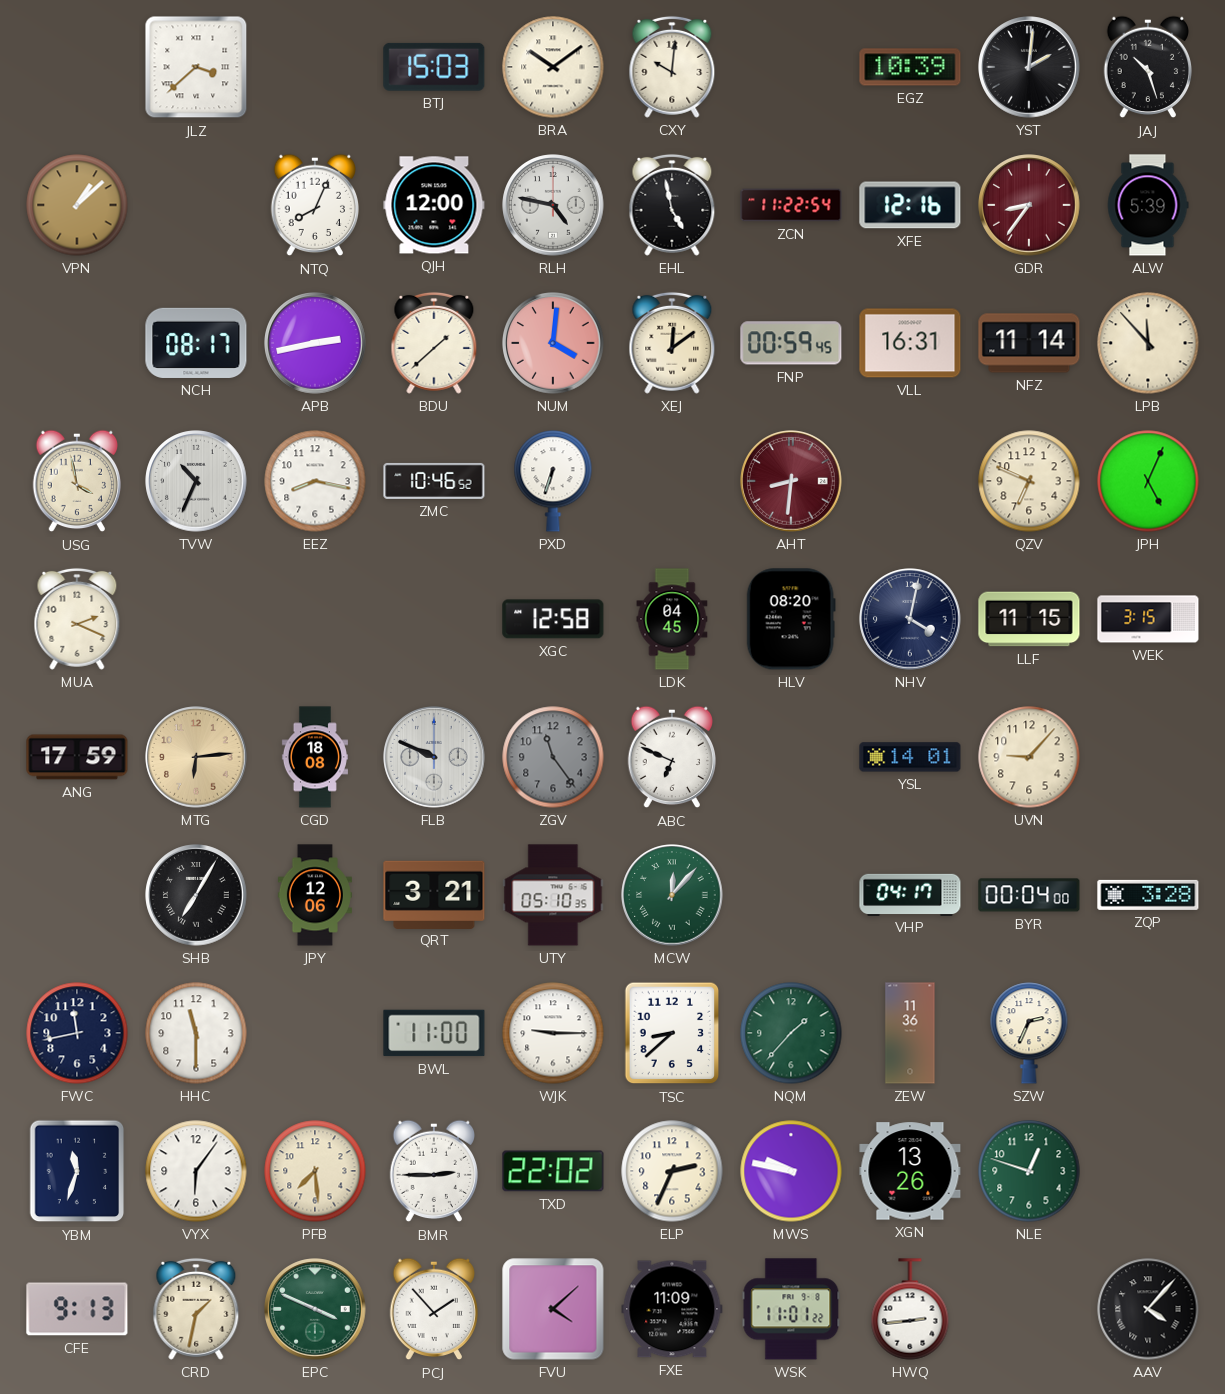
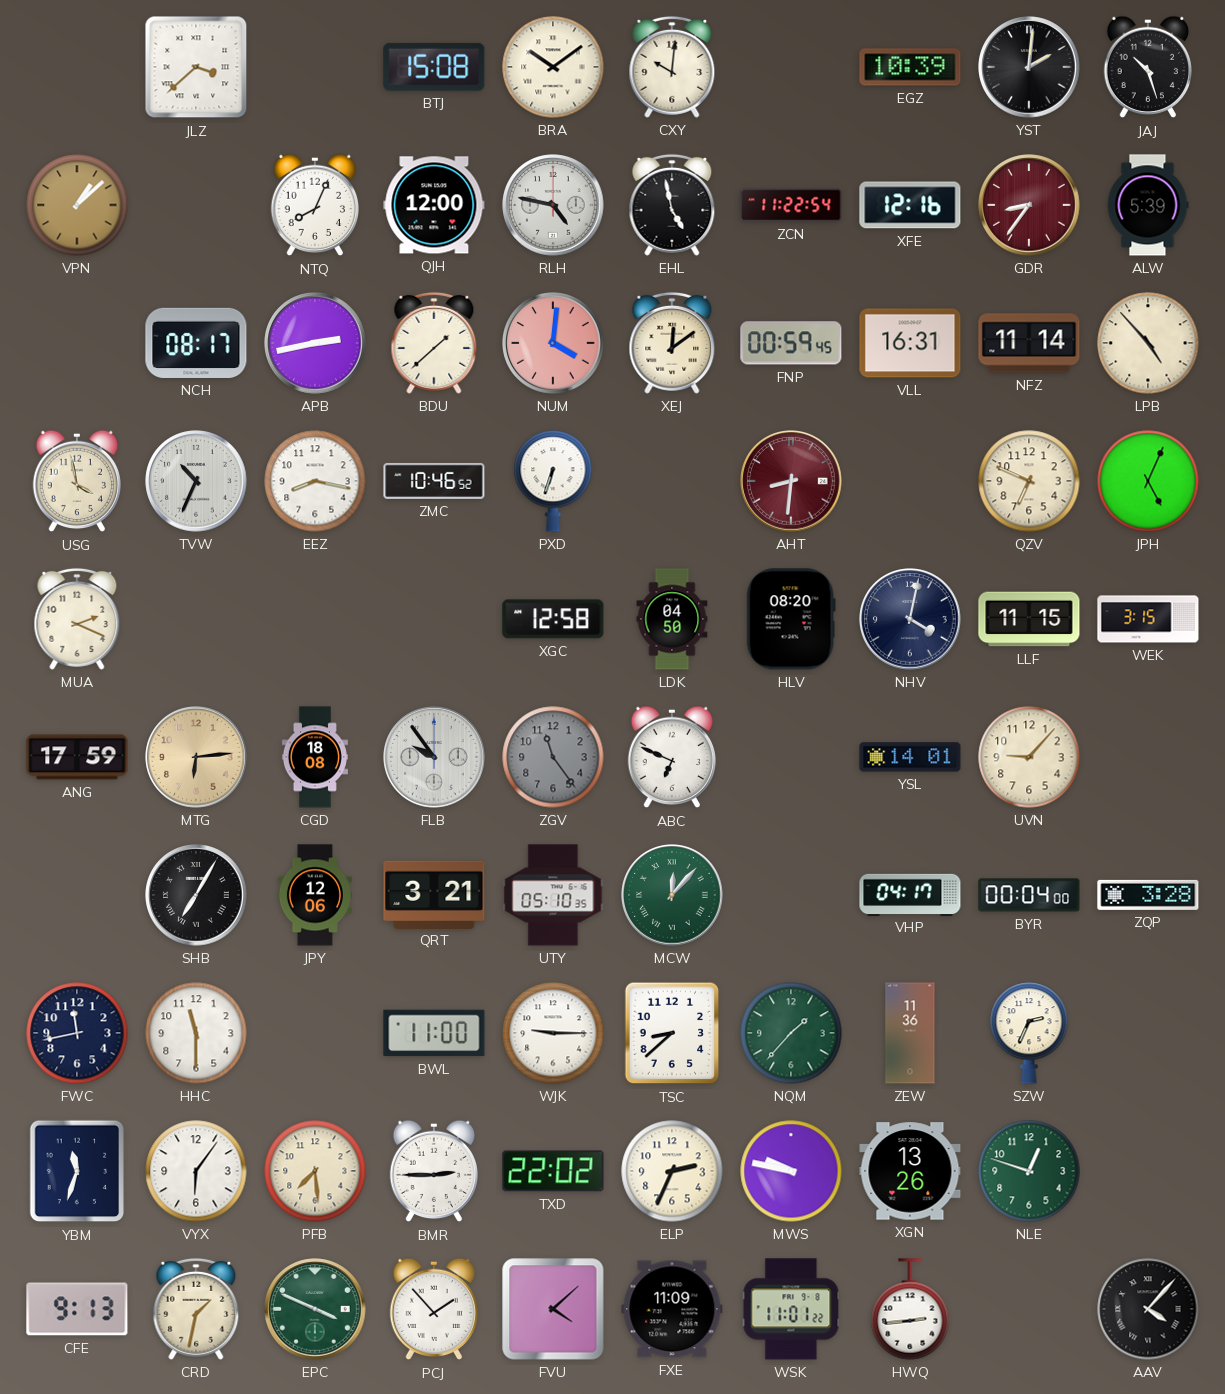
BTJ: 15:03 -> 15:08 (434, 67)
LPB: 11:53 -> 4:53 (1148, 343)
LDK: 04:45 -> 04:50 (672, 619)
FLB: 9:49 -> 9:54 (434, 757)
